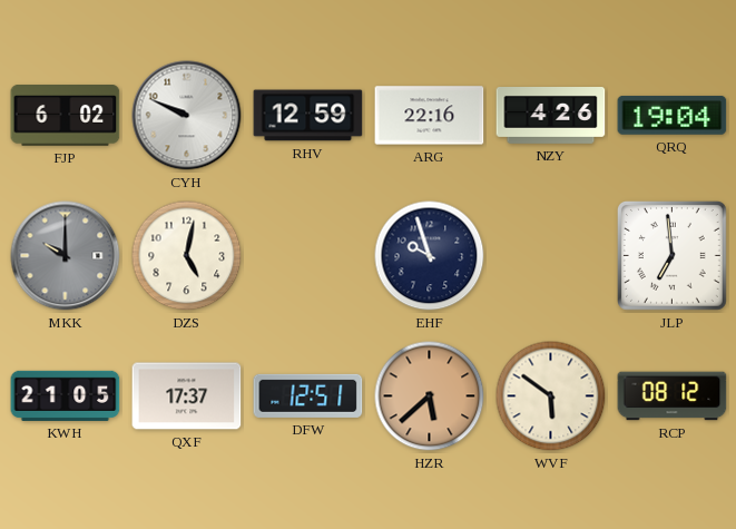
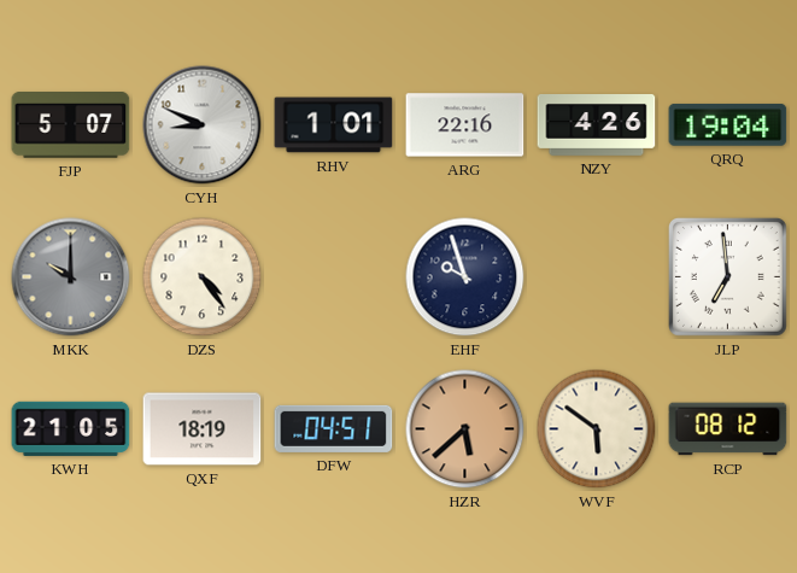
FJP: 6:02 -> 5:07 (71, 125)
CYH: 9:49 -> 8:49 (203, 125)
RHV: 12:59 -> 1:01 (334, 125)
DZS: 5:02 -> 4:24 (203, 277)
QXF: 17:37 -> 18:19 (203, 429)
DFW: 12:51 -> 04:51 (334, 428)
